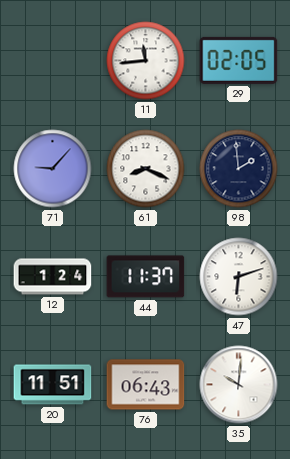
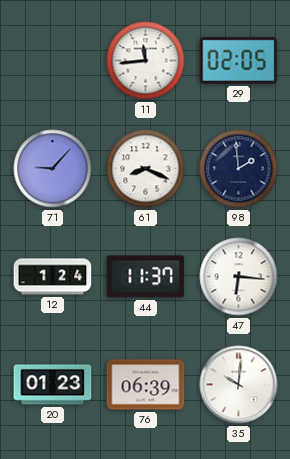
47: 6:12 -> 6:16 (239, 277)
20: 11:51 -> 01:23 (53, 385)
76: 06:43 -> 06:39 (146, 385)
